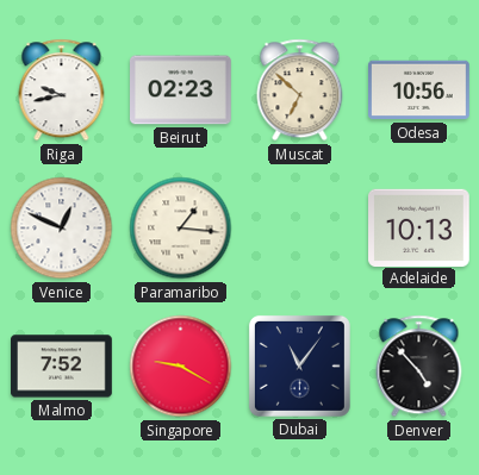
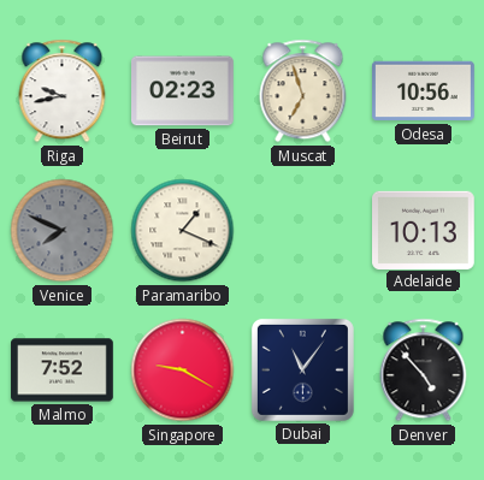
Muscat: 6:52 -> 6:57 (303, 91)
Venice: 12:49 -> 7:49 (63, 231)
Venice dial: white -> grey (63, 231)
Paramaribo: 1:16 -> 1:19 (183, 231)
